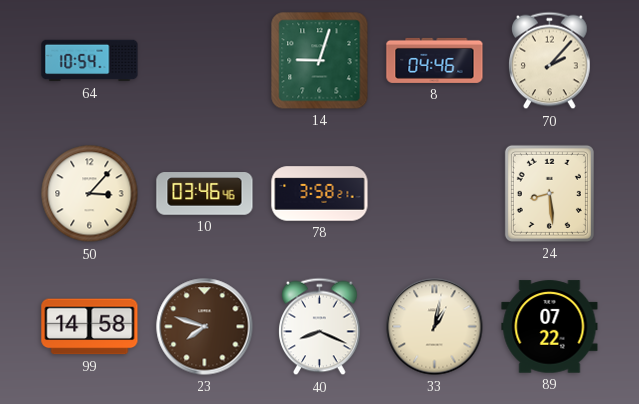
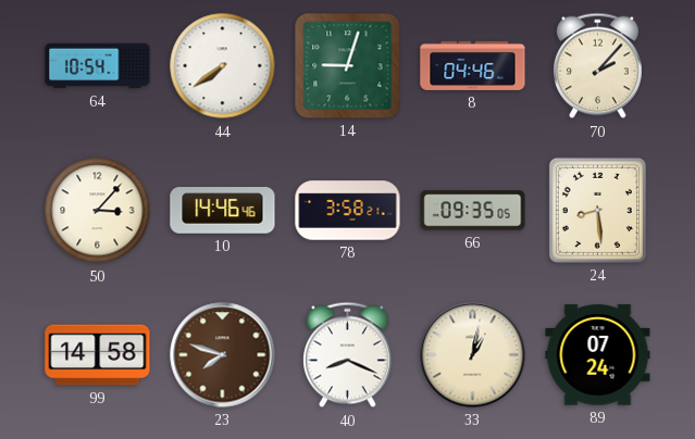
44: none -> 7:39 (223, 66)
10: 03:46 -> 14:46 (223, 211)
66: none -> 09:35 (473, 211)
89: 07:22 -> 07:24 (598, 355)
